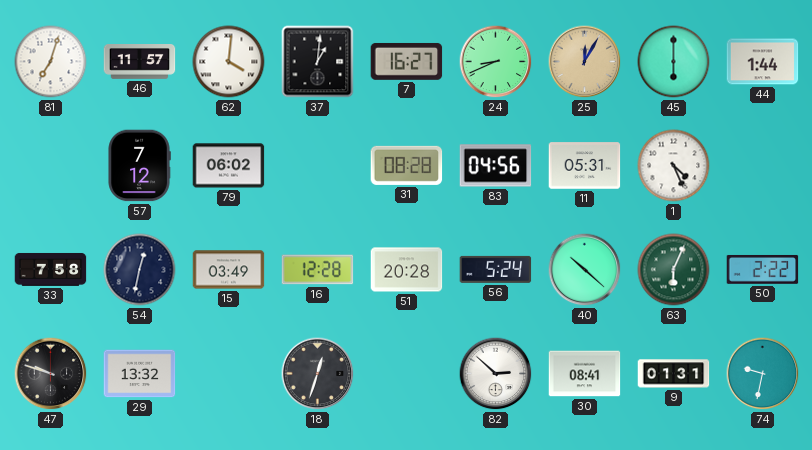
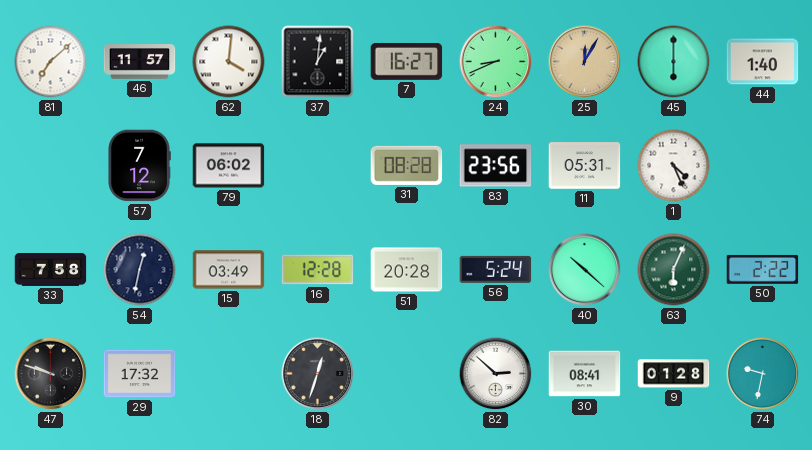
81: 7:03 -> 7:08 (51, 62)
44: 1:44 -> 1:40 (763, 62)
83: 04:56 -> 23:56 (496, 166)
29: 13:32 -> 17:32 (140, 374)
9: 01:31 -> 01:28 (674, 374)
